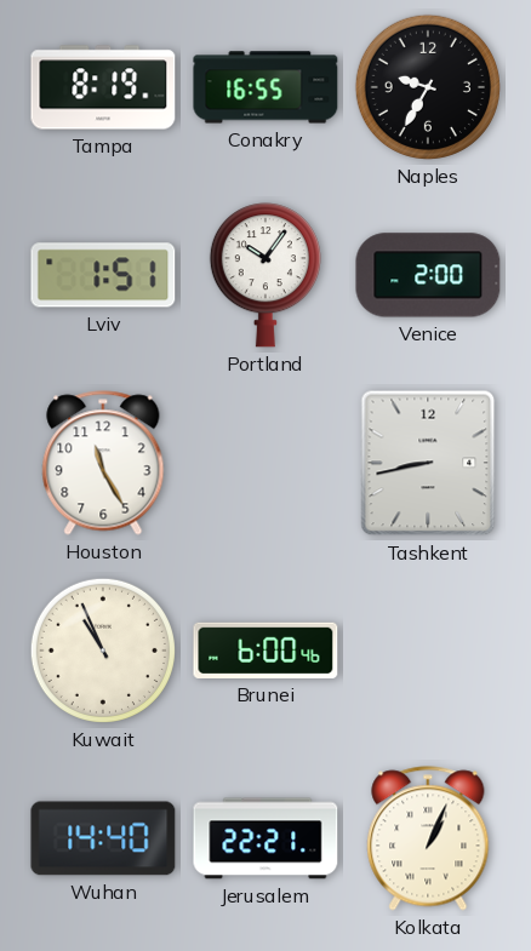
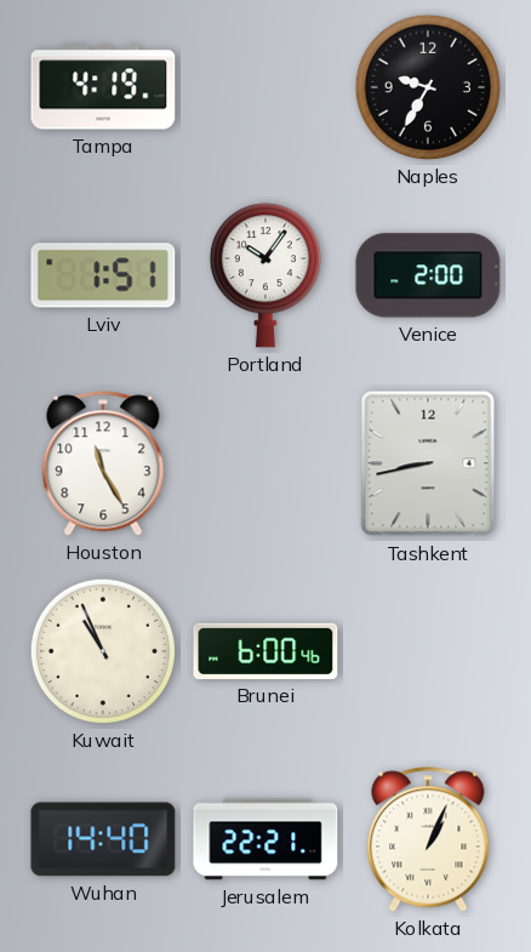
Tampa: 8:19 -> 4:19 (103, 87)
Conakry: 16:55 -> none (265, 87)
